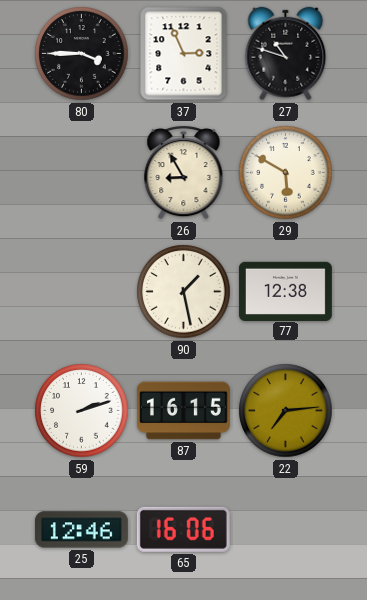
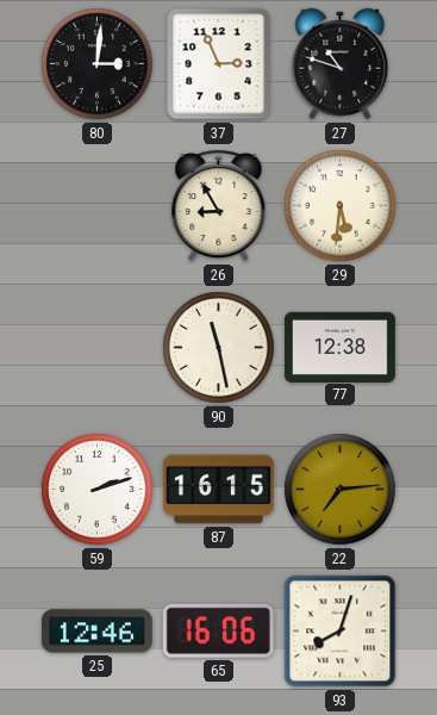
80: 3:45 -> 3:01 (98, 64)
29: 5:50 -> 5:31 (341, 206)
90: 1:28 -> 11:28 (219, 348)
93: none -> 8:03 (341, 632)
